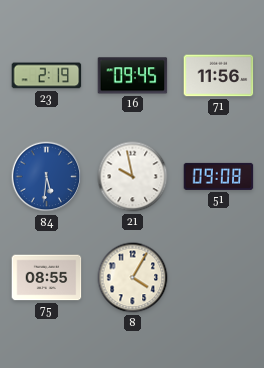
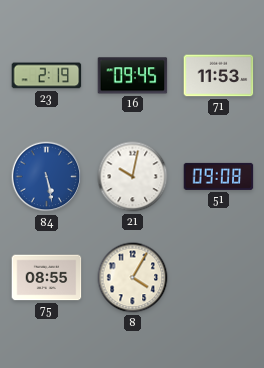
71: 11:56 -> 11:53 (219, 76)
84: 5:31 -> 5:28 (47, 177)
21: 9:58 -> 10:02 (133, 177)
